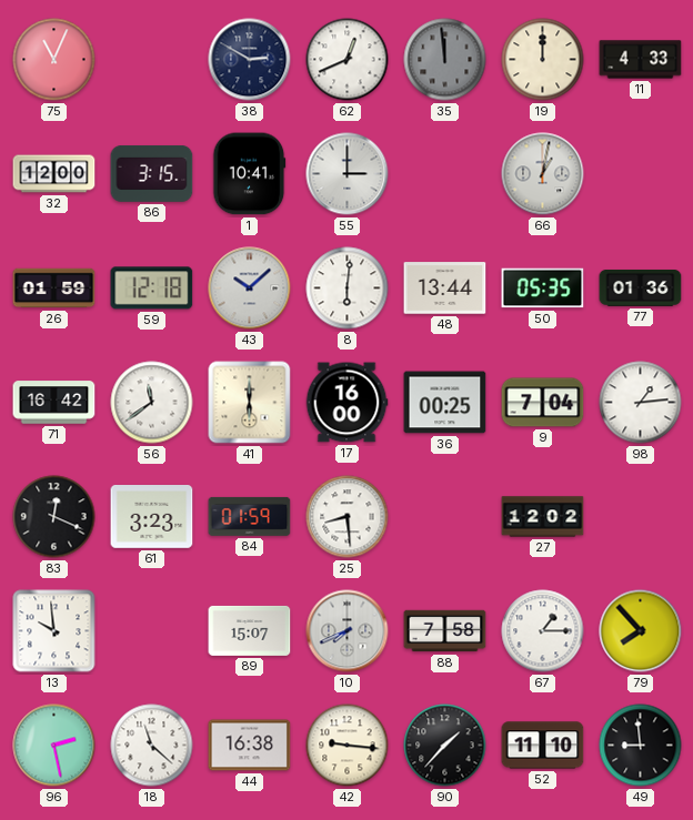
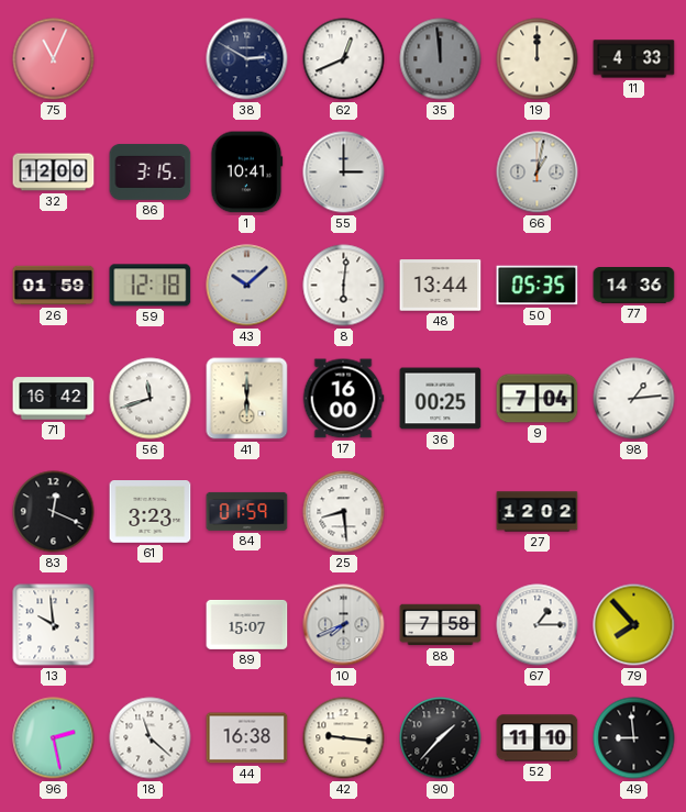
77: 01:36 -> 14:36 (634, 286)
56: 11:39 -> 11:42 (151, 399)
